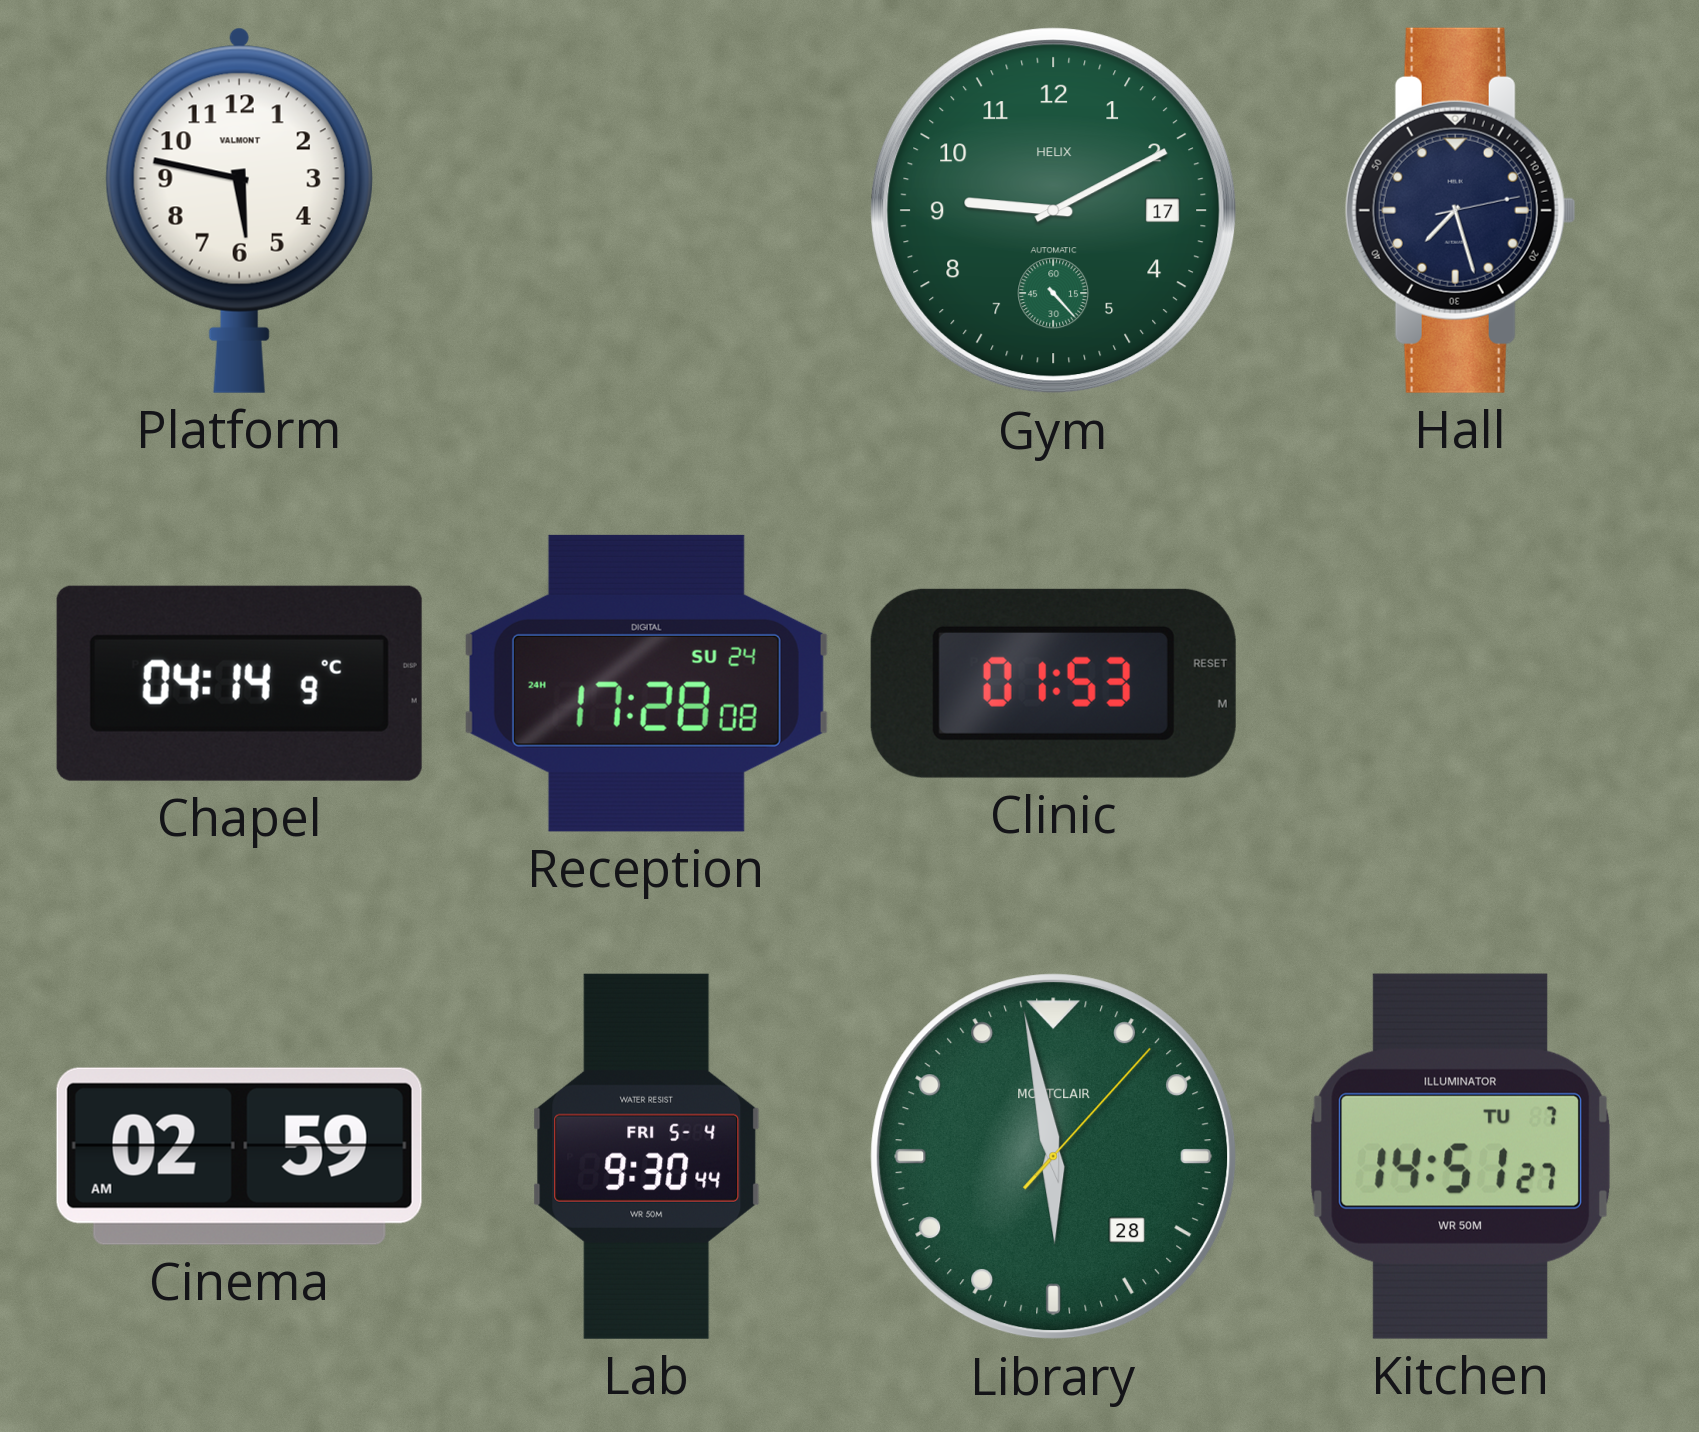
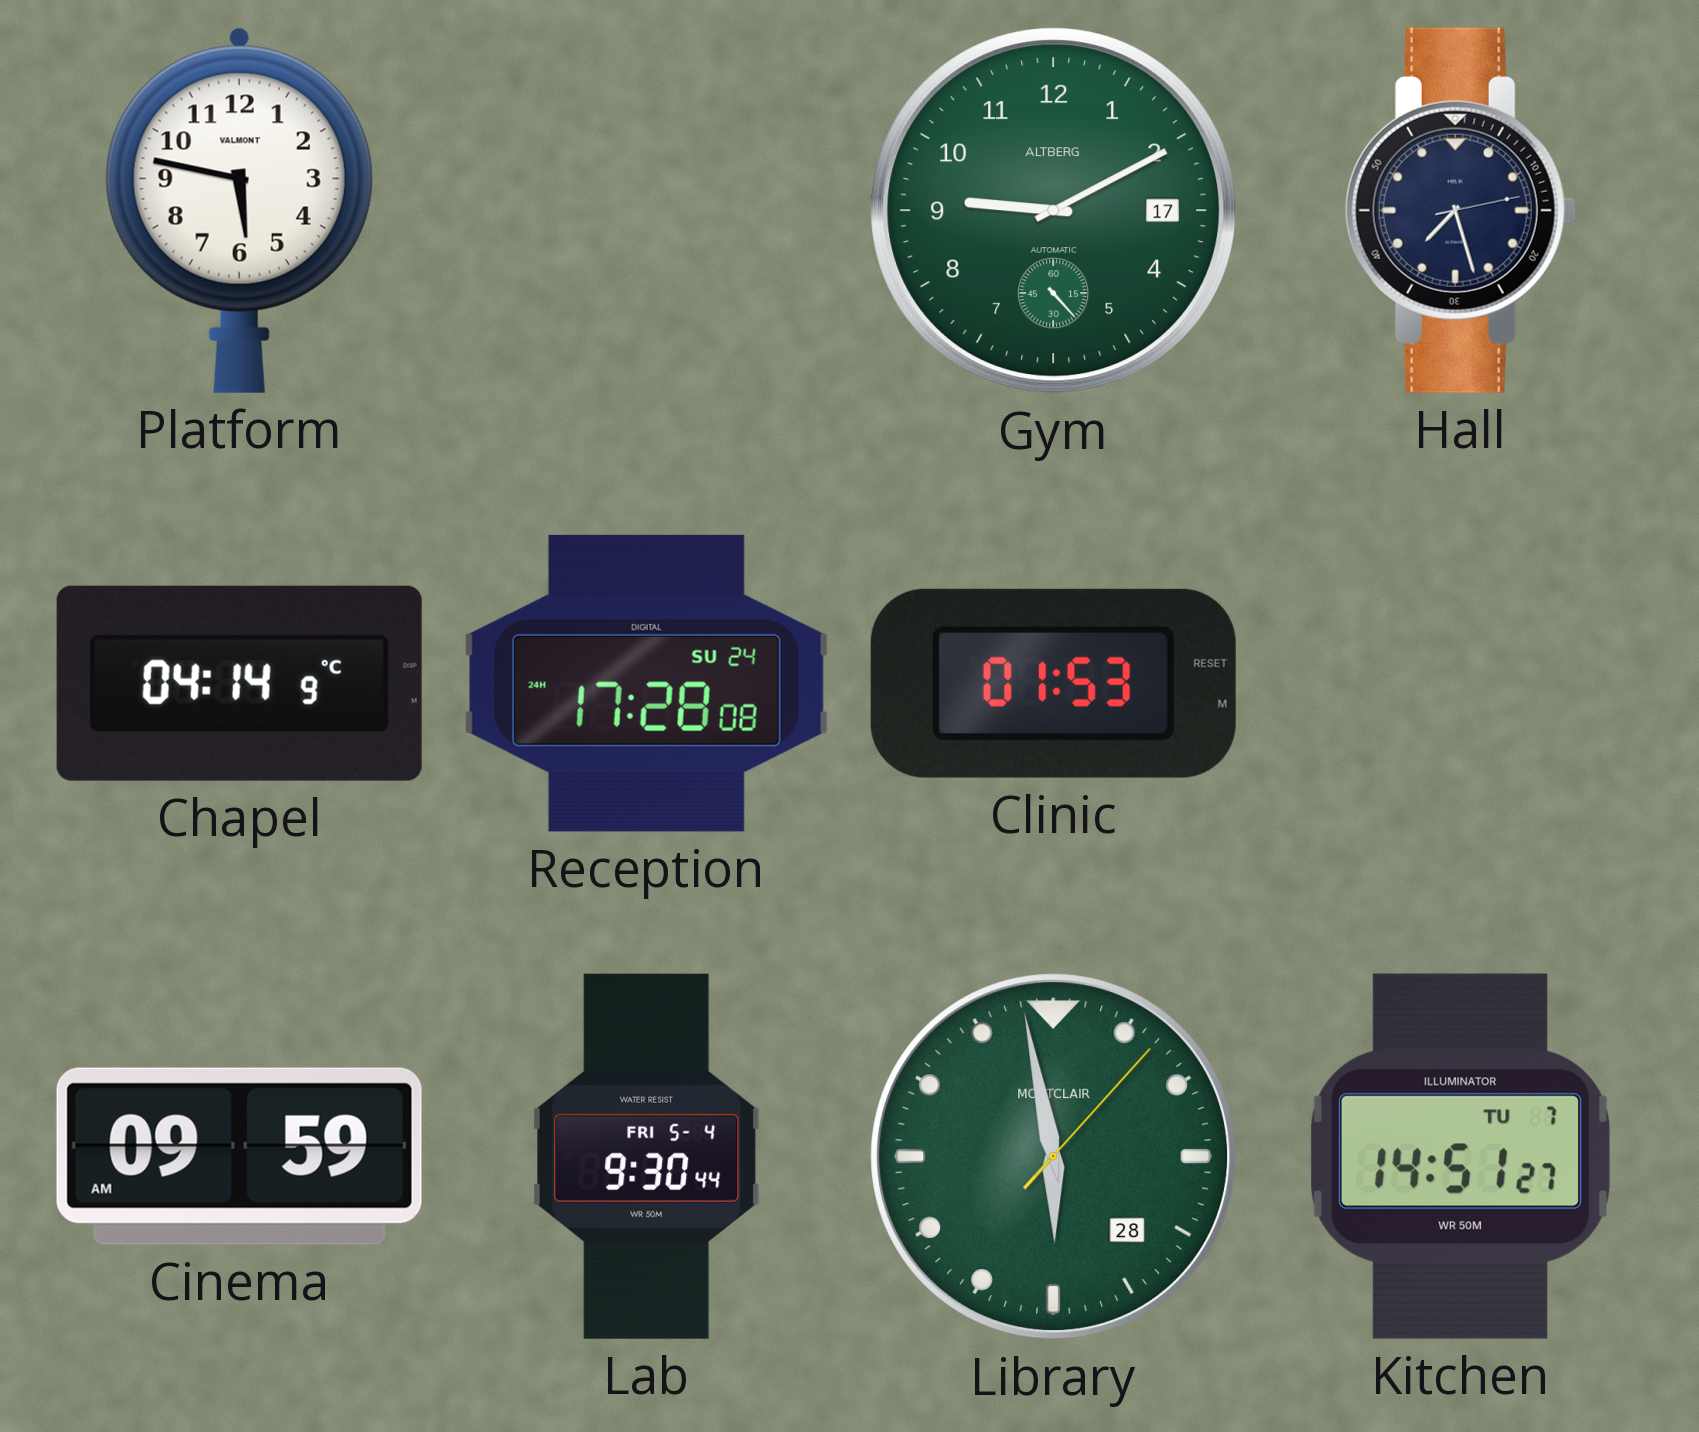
Gym brand: HELIX -> ALTBERG (1054, 211)
Cinema: 02:59 -> 09:59 (239, 1156)
